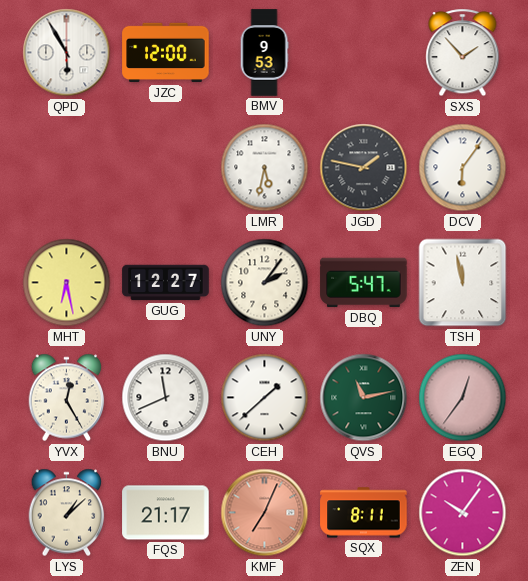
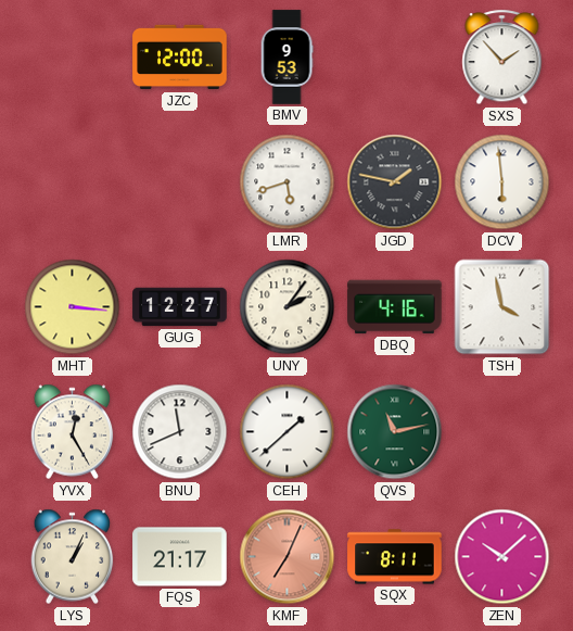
QPD: 5:55 -> none (67, 53)
LMR: 5:32 -> 5:42 (288, 182)
DCV: 6:06 -> 5:59 (502, 182)
MHT: 6:28 -> 3:16 (73, 307)
DBQ: 5:47 -> 4:16 (395, 307)
TSH: 11:58 -> 3:58 (502, 307)
EGQ: 12:36 -> none (463, 398)
LYS: 1:08 -> 1:04 (73, 557)
ZEN: 10:06 -> 10:08 (502, 557)
